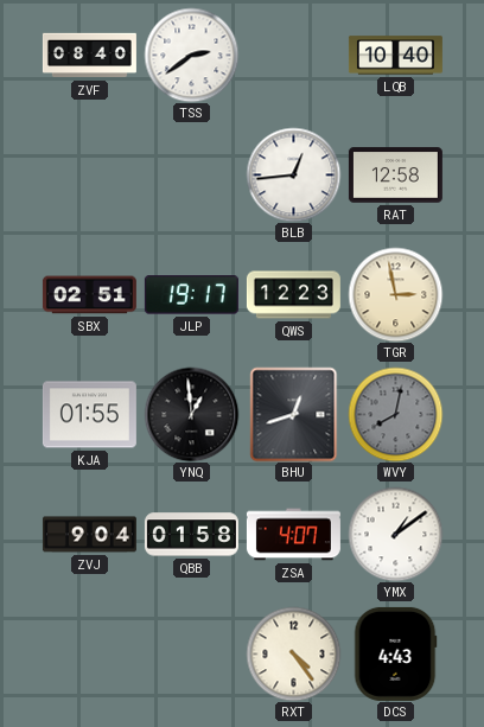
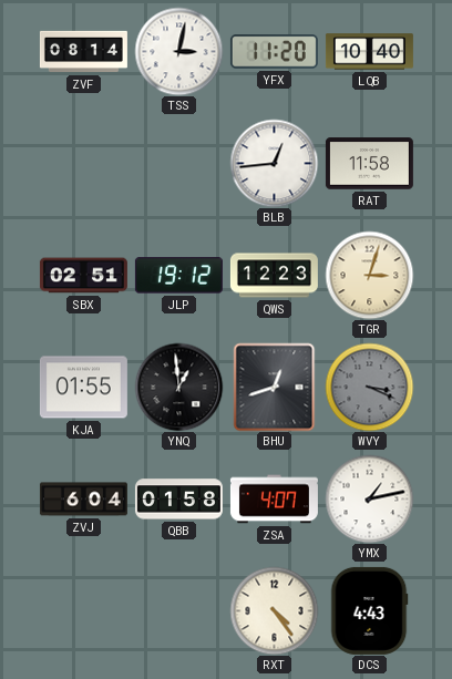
ZVF: 08:40 -> 08:14 (83, 52)
TSS: 2:39 -> 3:02 (178, 51)
YFX: none -> 11:20 (274, 52)
RAT: 12:58 -> 11:58 (369, 164)
JLP: 19:17 -> 19:12 (178, 276)
TGR: 2:58 -> 3:03 (369, 275)
WVY: 8:02 -> 3:19 (369, 387)
ZVJ: 9:04 -> 6:04 (83, 500)
YMX: 1:09 -> 1:13 (369, 498)
